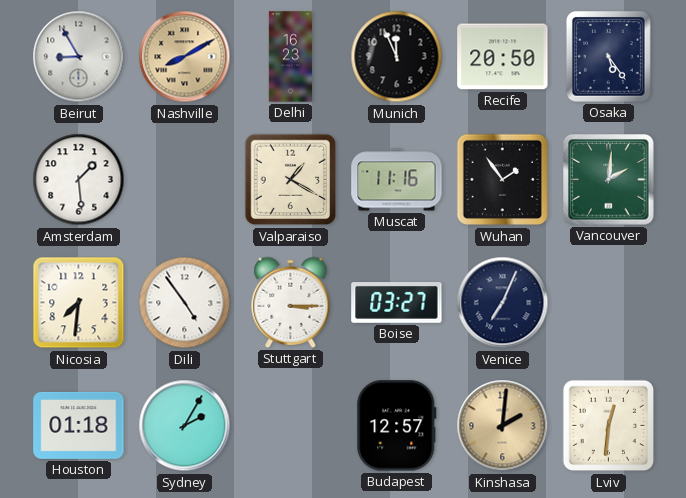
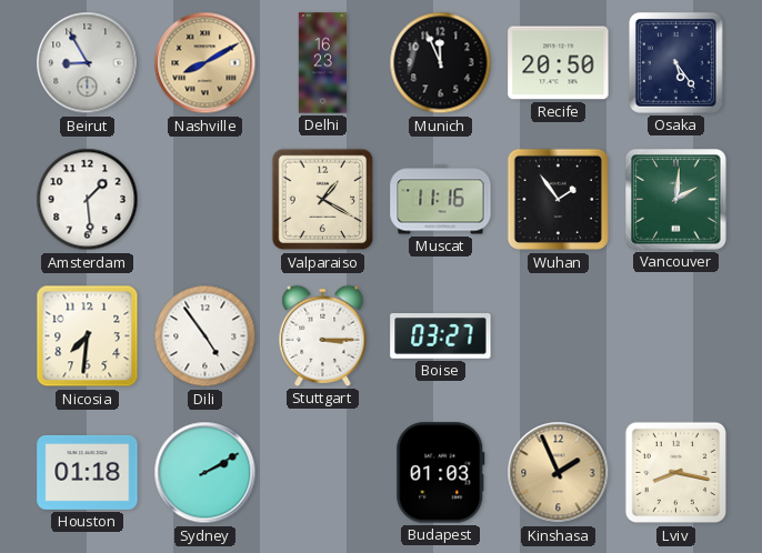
Venice: 7:04 -> none (503, 303)
Sydney: 2:05 -> 2:10 (205, 473)
Budapest: 12:57 -> 01:03 (441, 473)
Kinshasa: 2:01 -> 1:56 (559, 473)
Lviv: 12:31 -> 8:17 (676, 473)
